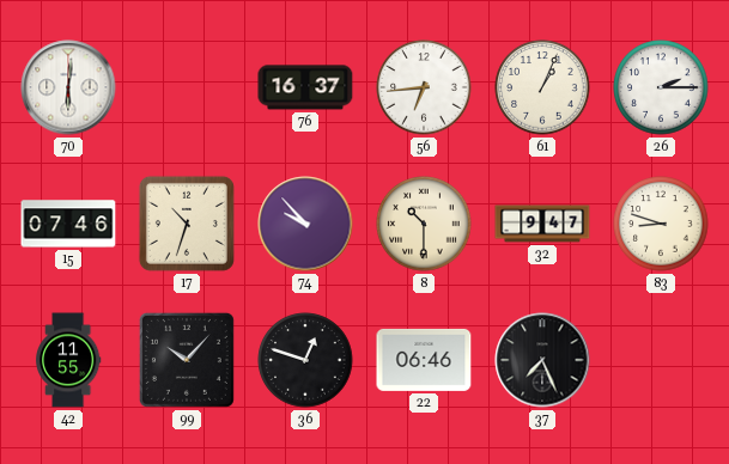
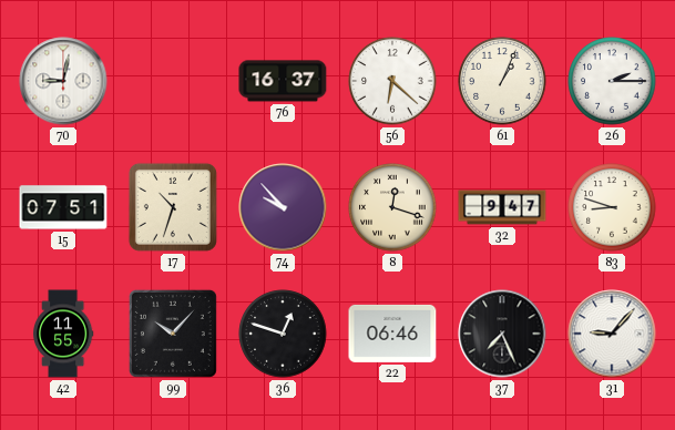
70: 6:01 -> 9:02 (63, 81)
56: 6:44 -> 6:22 (392, 81)
15: 07:46 -> 07:51 (63, 207)
8: 10:30 -> 12:18 (392, 207)
31: none -> 9:07 (612, 334)
